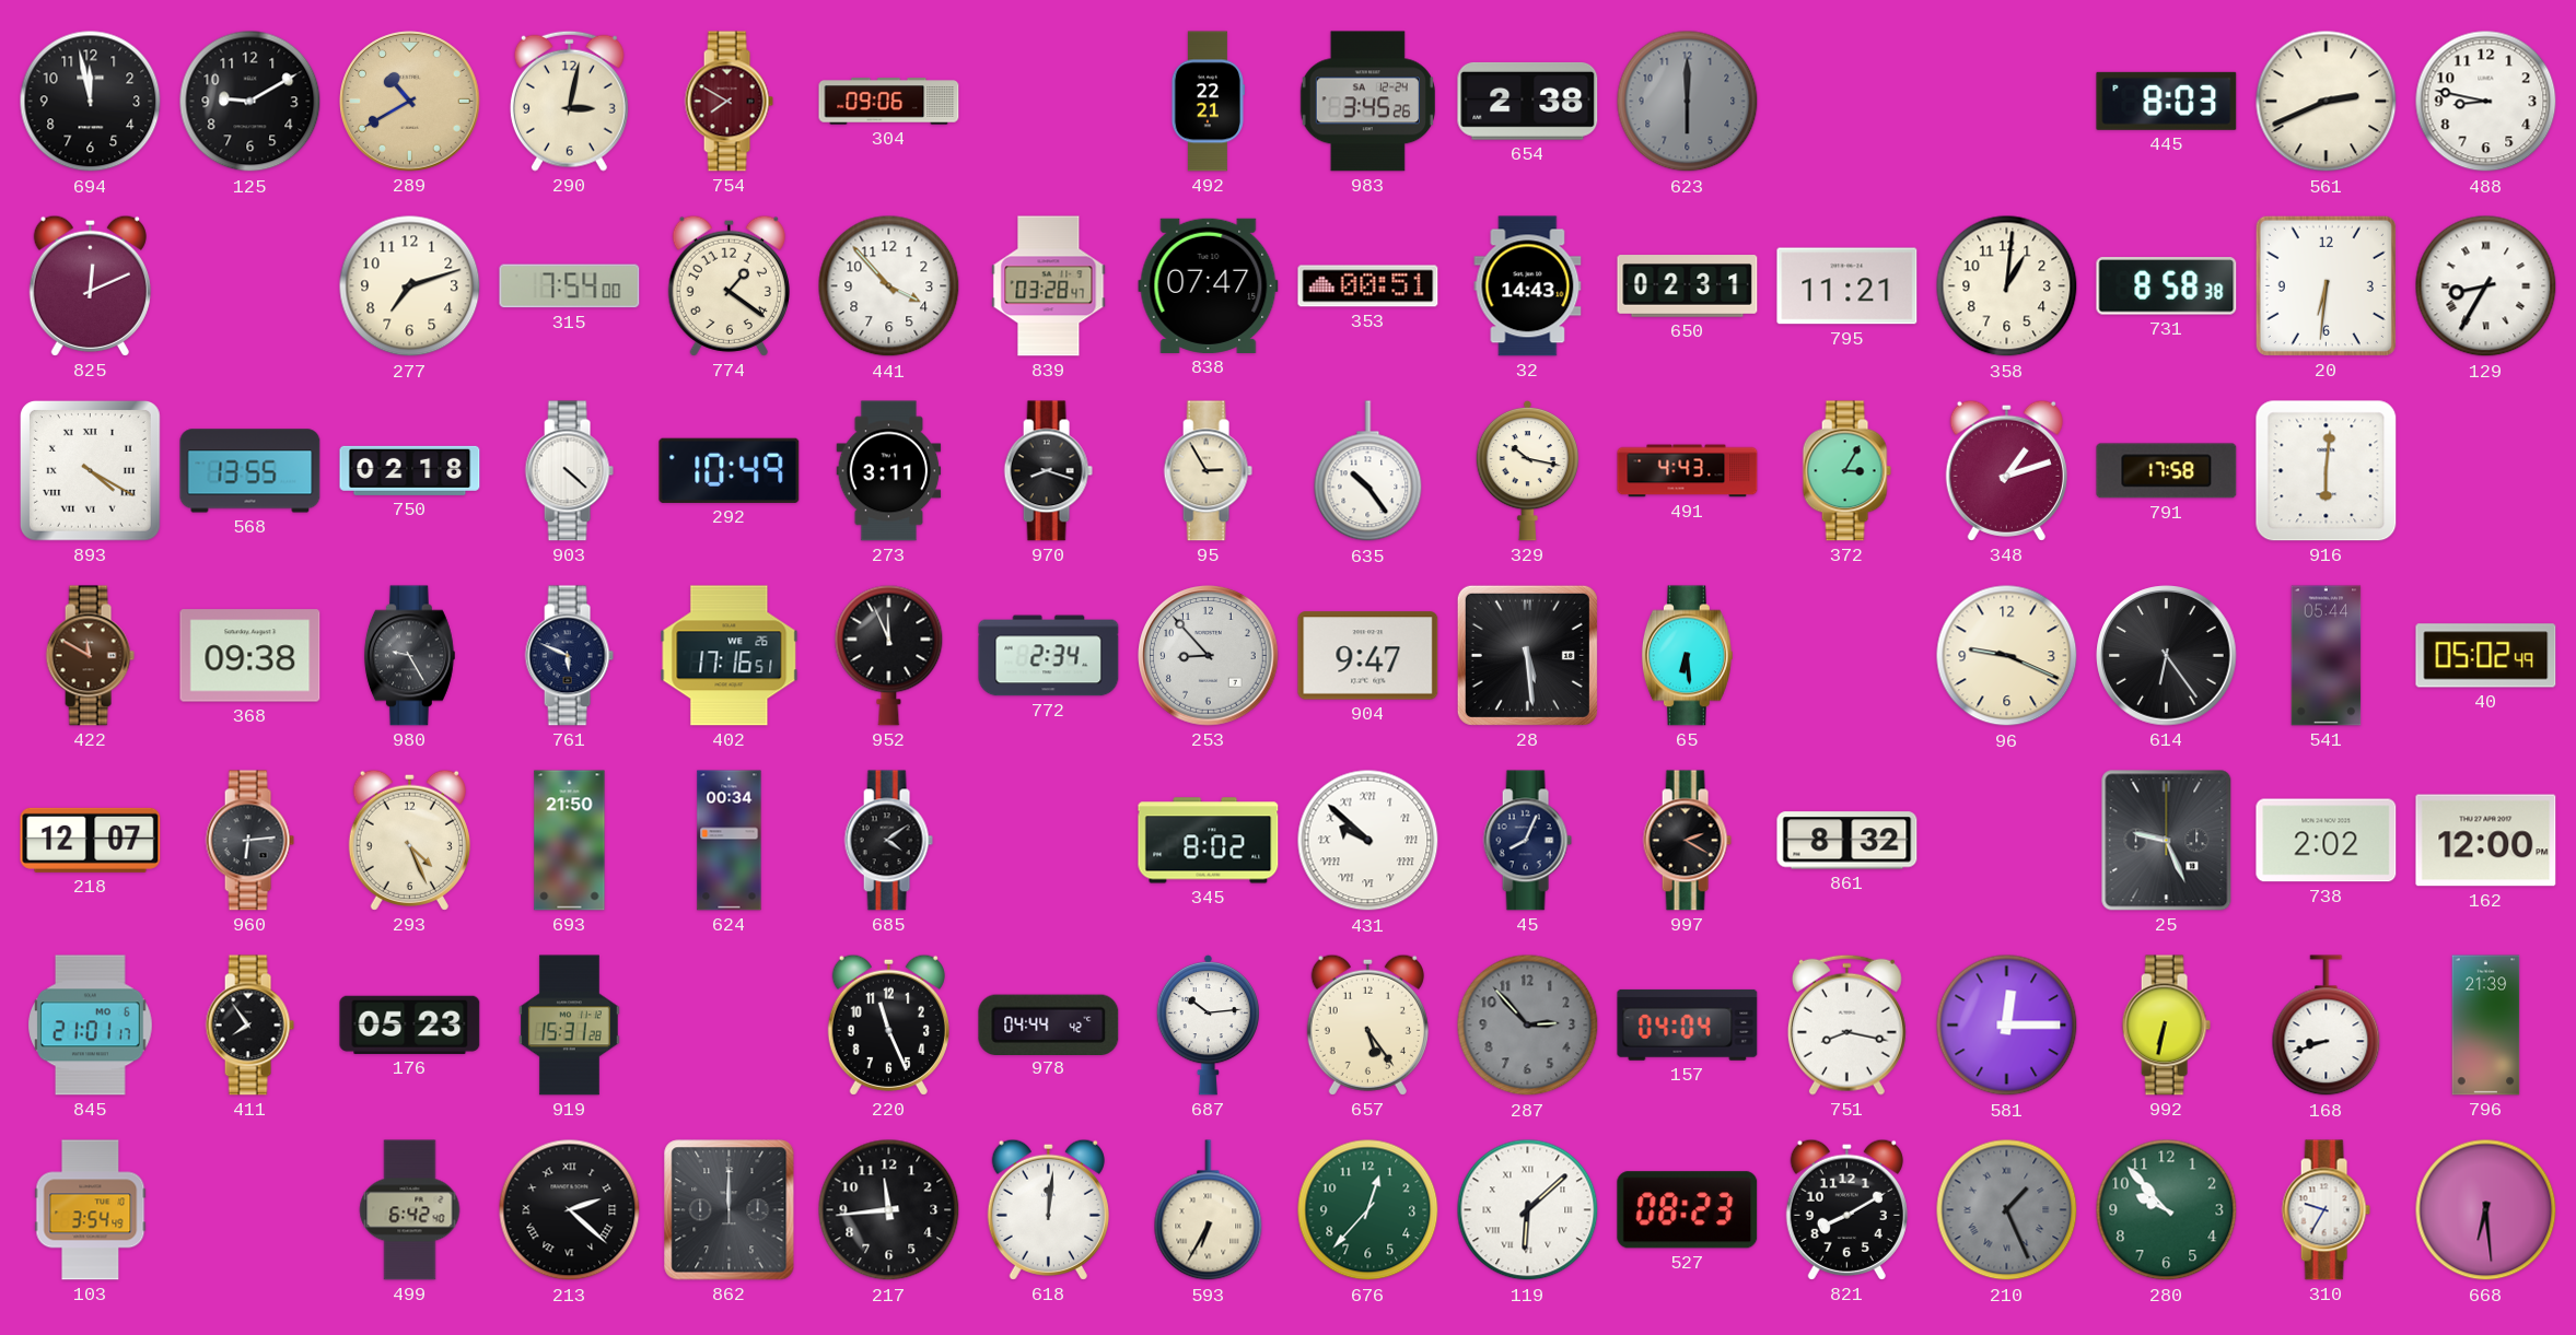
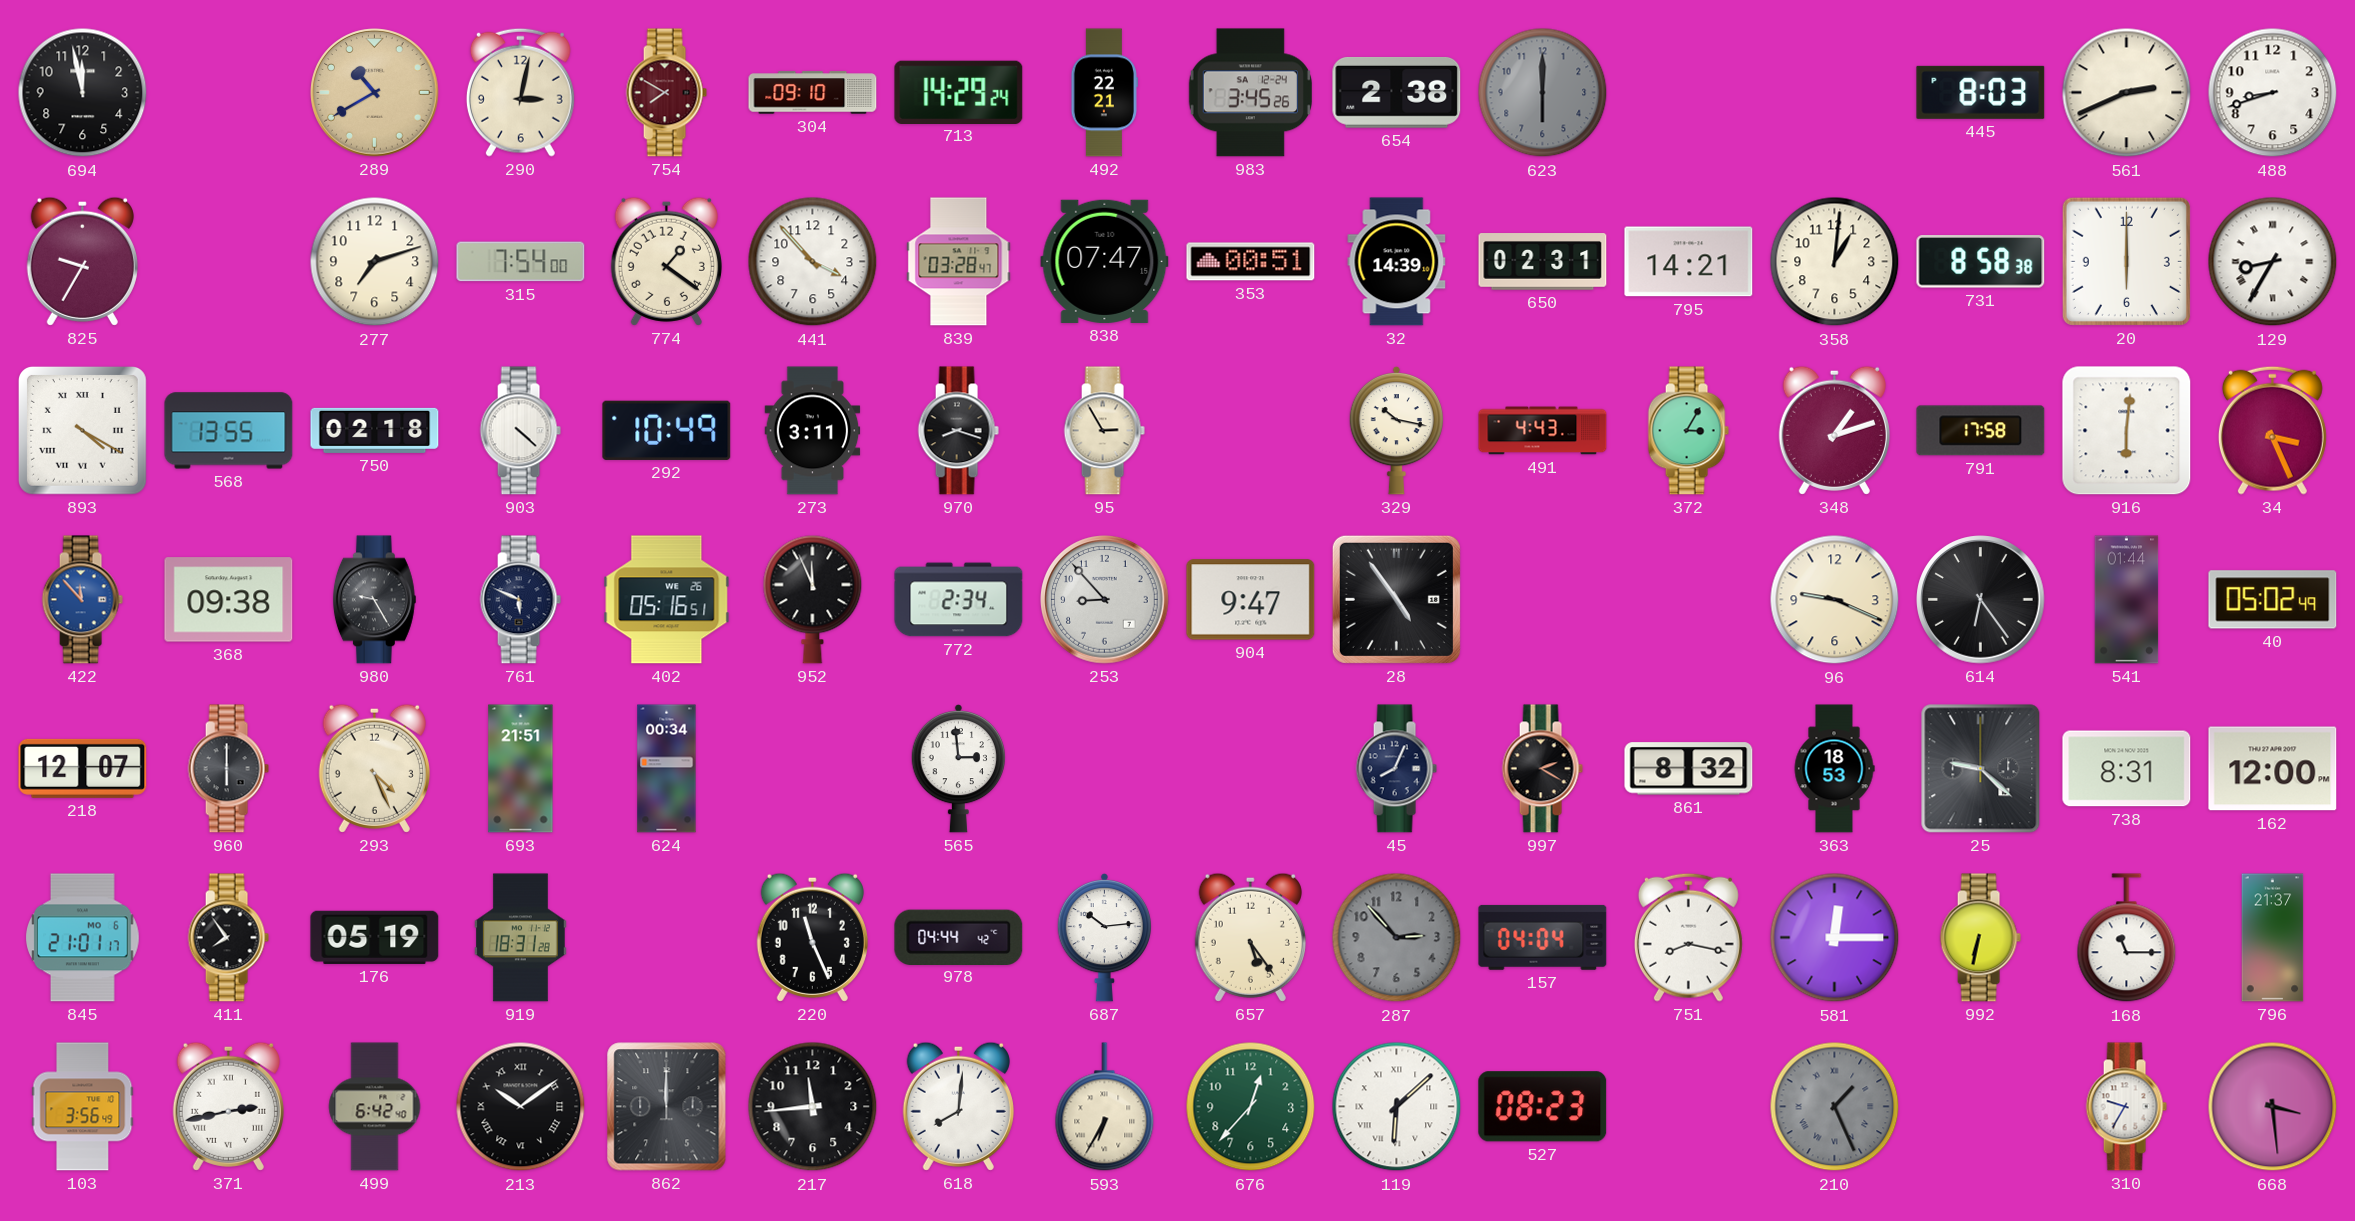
125: 9:10 -> none (250, 102)
304: 09:06 -> 09:10 (813, 93)
713: none -> 14:29 (959, 92)
488: 8:47 -> 8:42 (2273, 93)
825: 12:11 -> 9:35 (82, 261)
32: 14:43 -> 14:39 (1397, 262)
795: 11:21 -> 14:21 (1689, 262)
20: 6:31 -> 6:00 (2126, 261)
635: 10:24 -> none (1368, 471)
34: none -> 3:26 (2272, 430)
422: 11:50 -> 11:53 (82, 600)
422 dial: brown -> blue (82, 600)
402: 17:16 -> 05:16 (667, 600)
28: 5:29 -> 4:54 (1396, 599)
65: 6:29 -> none (1687, 656)
541: 05:44 -> 01:44 (2127, 600)
960: 6:14 -> 6:00 (228, 769)
693: 21:50 -> 21:51 (521, 769)
685: 4:09 -> none (888, 841)
565: none -> 2:59 (958, 768)
345: 8:02 -> none (1209, 841)
431: 9:52 -> none (1368, 841)
363: none -> 18:53 (1834, 769)
25: 9:26 -> 9:22 (1981, 769)
738: 2:02 -> 8:31 (2127, 769)
176: 05:23 -> 05:19 (375, 937)
919: 15:31 -> 18:31 (520, 938)
168: 8:42 -> 11:15 (2127, 938)
796: 21:39 -> 21:37 (2273, 938)
103: 3:54 -> 3:56 (83, 1107)
371: none -> 2:43 (228, 1106)
213: 2:22 -> 10:09 (521, 1107)
618: 12:01 -> 8:01 (958, 1106)
821: 8:10 -> none (1846, 1209)
280: 9:53 -> none (2167, 1210)
668: 6:29 -> 3:29 (2273, 1107)
